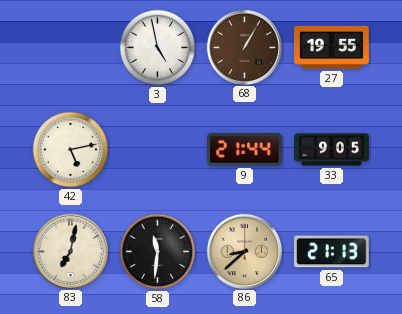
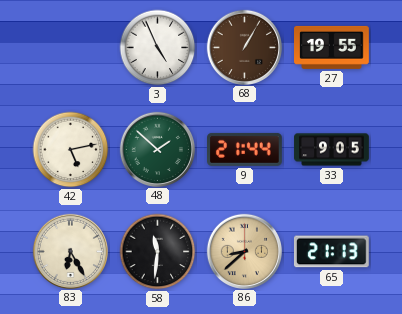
3: 4:58 -> 4:56 (158, 48)
48: none -> 1:52 (157, 149)
83: 7:02 -> 6:25 (70, 251)
